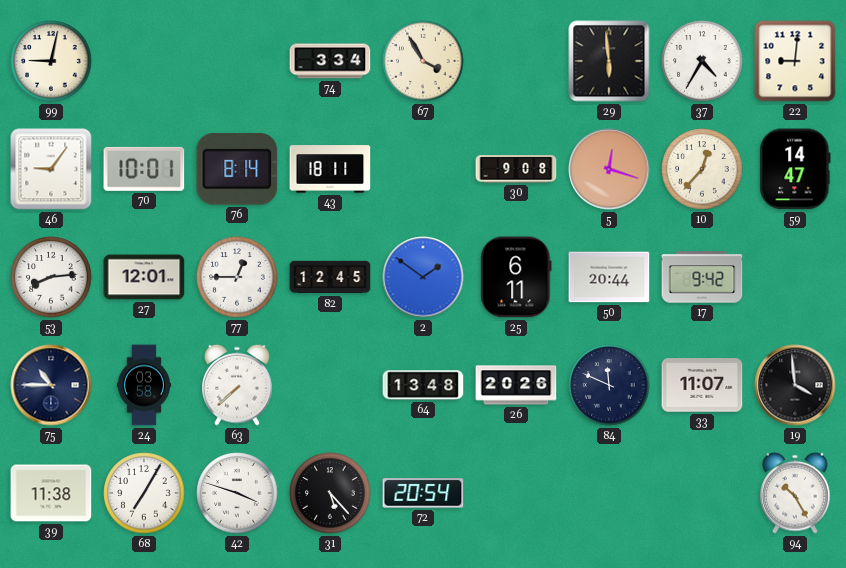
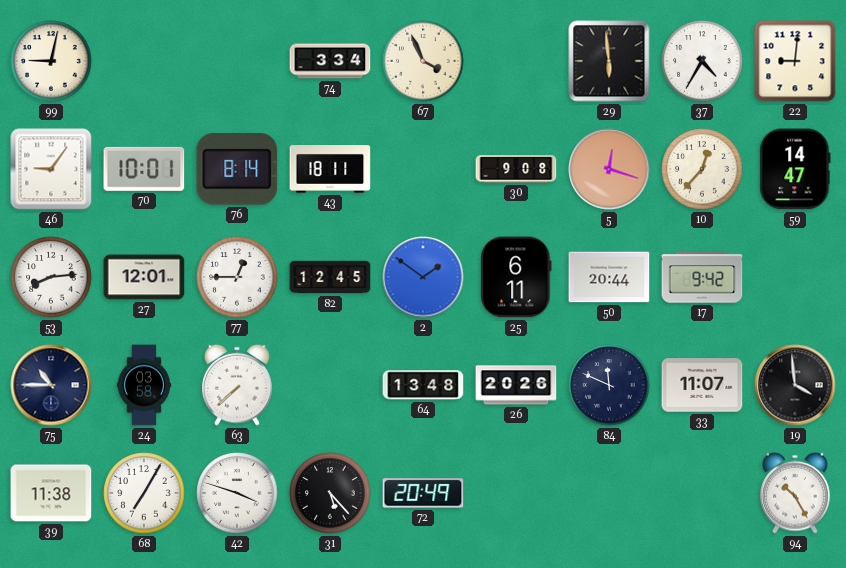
67: 3:55 -> 3:56 (423, 61)
72: 20:54 -> 20:49 (423, 493)
